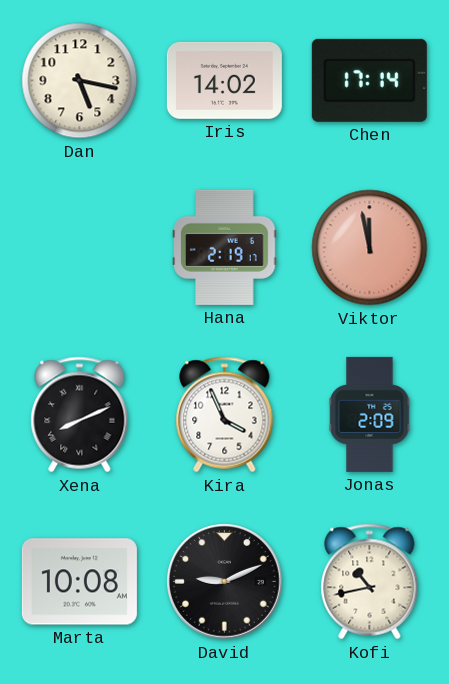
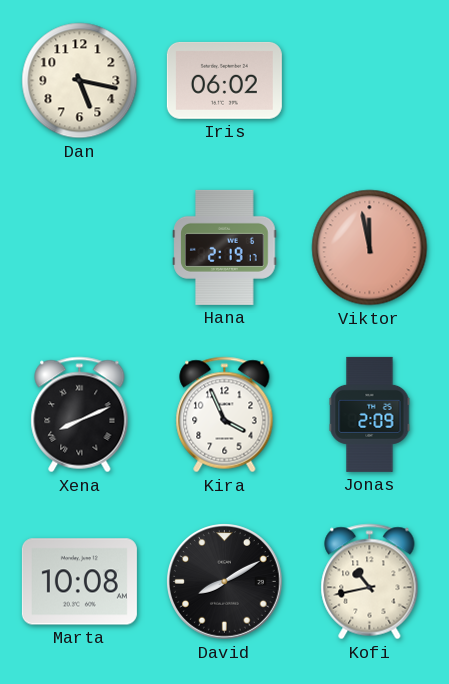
Iris: 14:02 -> 06:02 (224, 80)
Chen: 17:14 -> none (369, 80)
David: 9:11 -> 8:10 (225, 582)
